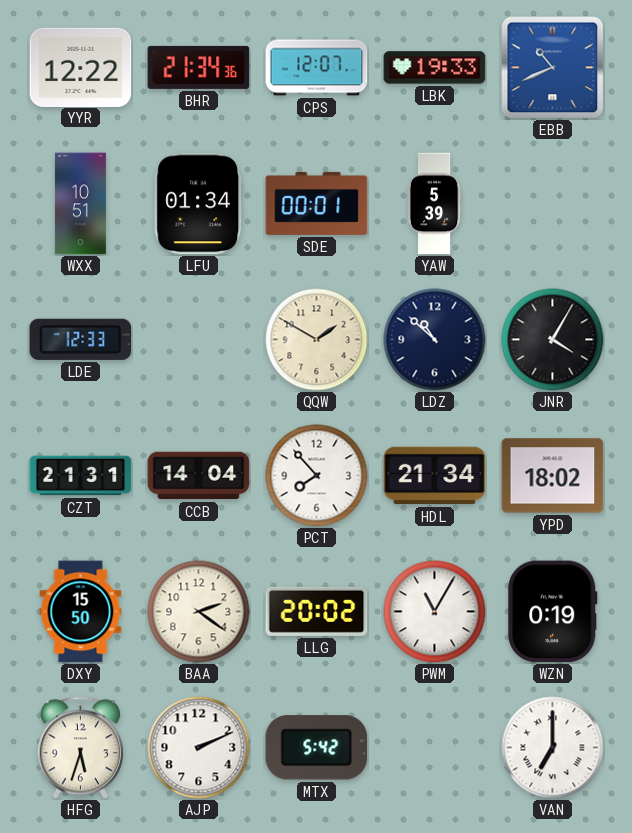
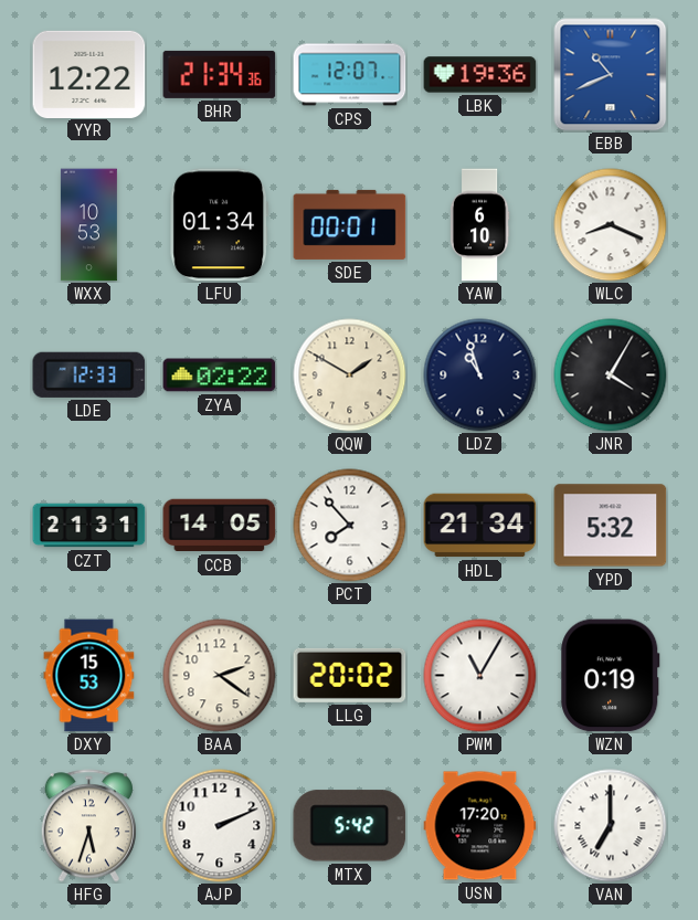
LBK: 19:33 -> 19:36 (480, 75)
WXX: 10:51 -> 10:53 (88, 225)
YAW: 5:39 -> 6:10 (479, 225)
WLC: none -> 8:19 (611, 225)
ZYA: none -> 02:22 (220, 376)
LDZ: 10:52 -> 10:57 (480, 376)
CCB: 14:04 -> 14:05 (220, 526)
YPD: 18:02 -> 5:32 (611, 526)
DXY: 15:50 -> 15:53 (89, 676)
USN: none -> 17:20 (480, 826)
